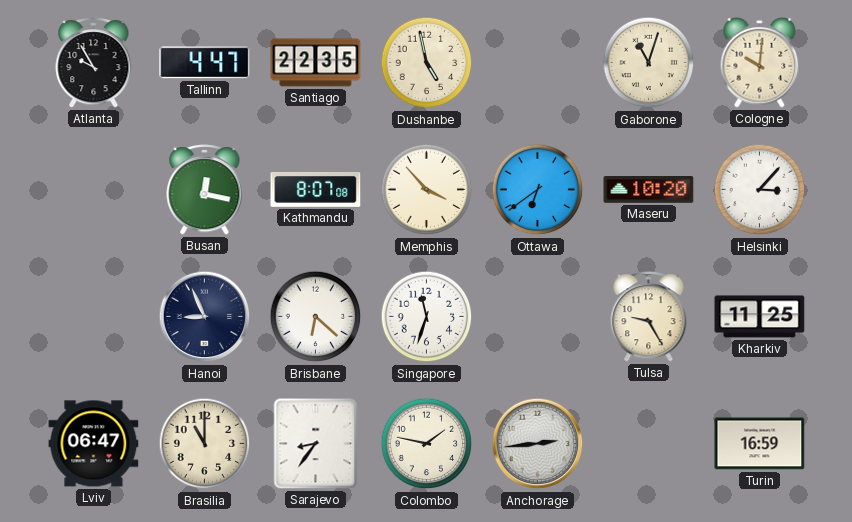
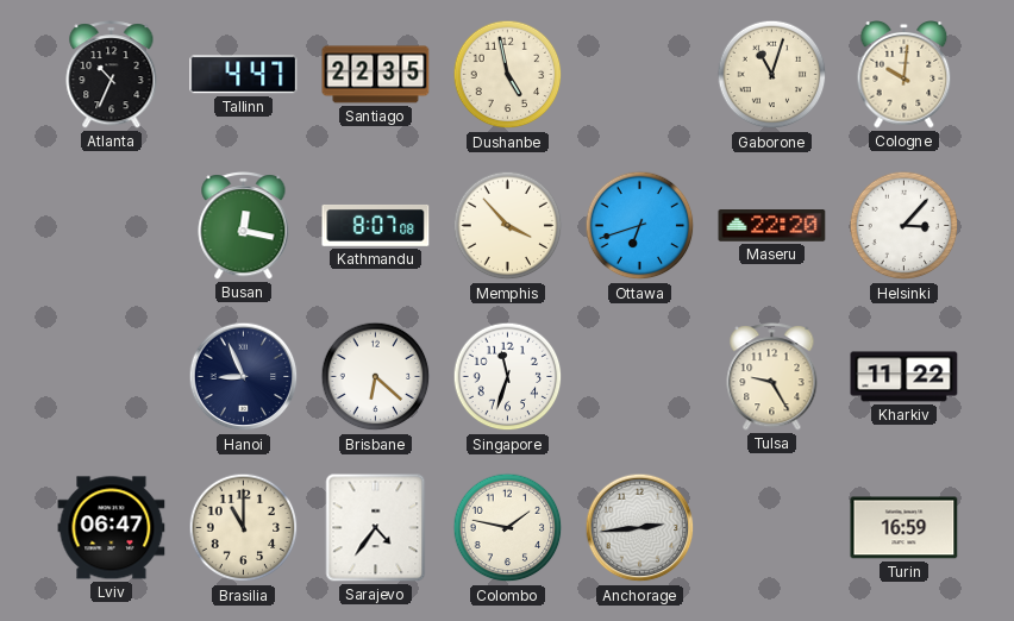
Atlanta: 9:55 -> 10:34 (112, 75)
Ottawa: 6:39 -> 6:42 (640, 226)
Maseru: 10:20 -> 22:20 (772, 226)
Kharkiv: 11:25 -> 11:22 (905, 377)
Sarajevo: 8:36 -> 4:36 (376, 528)
